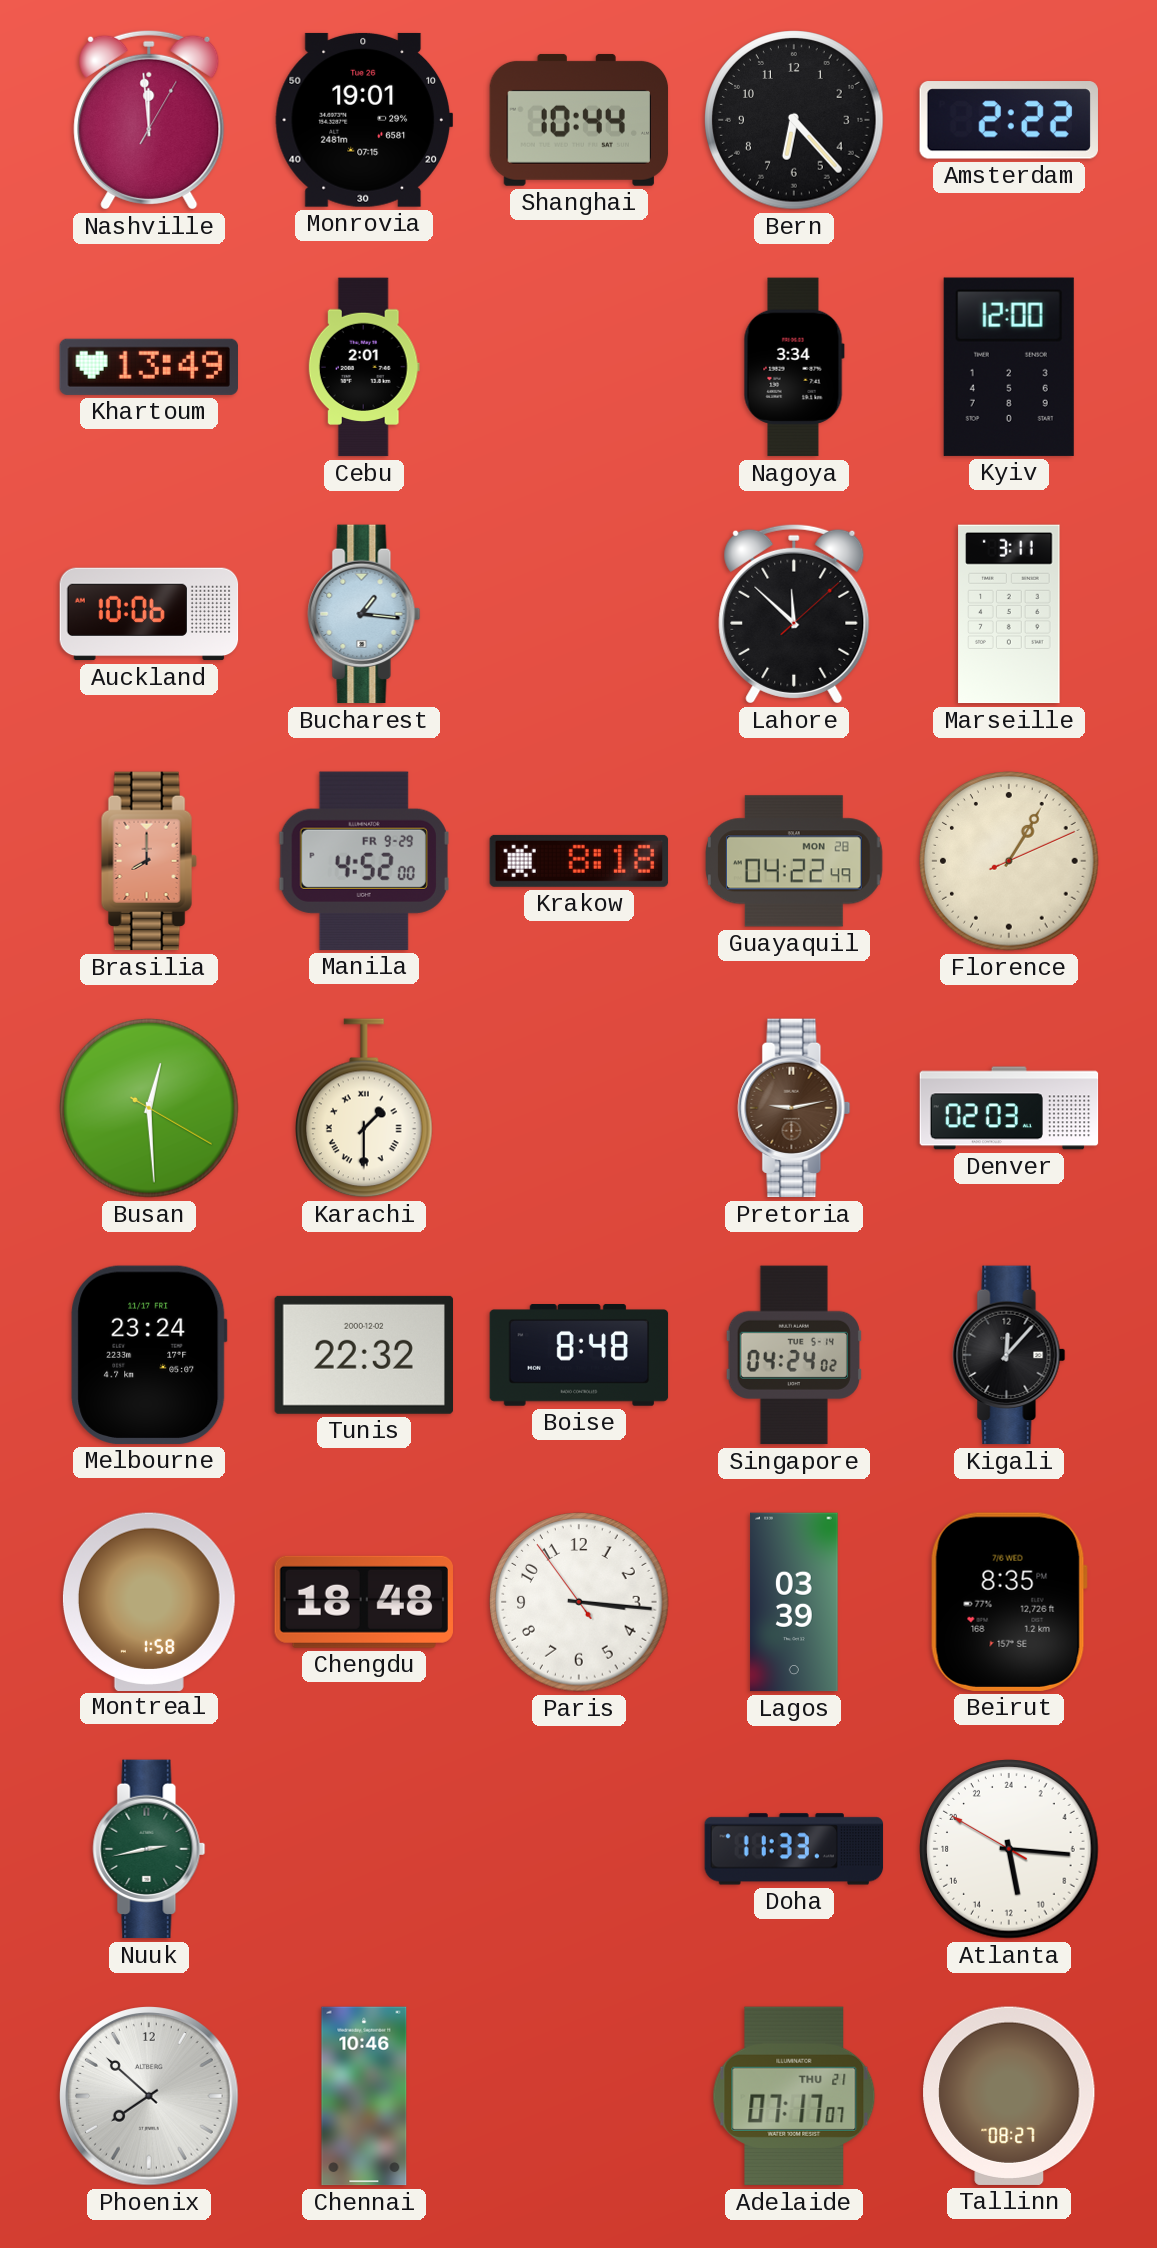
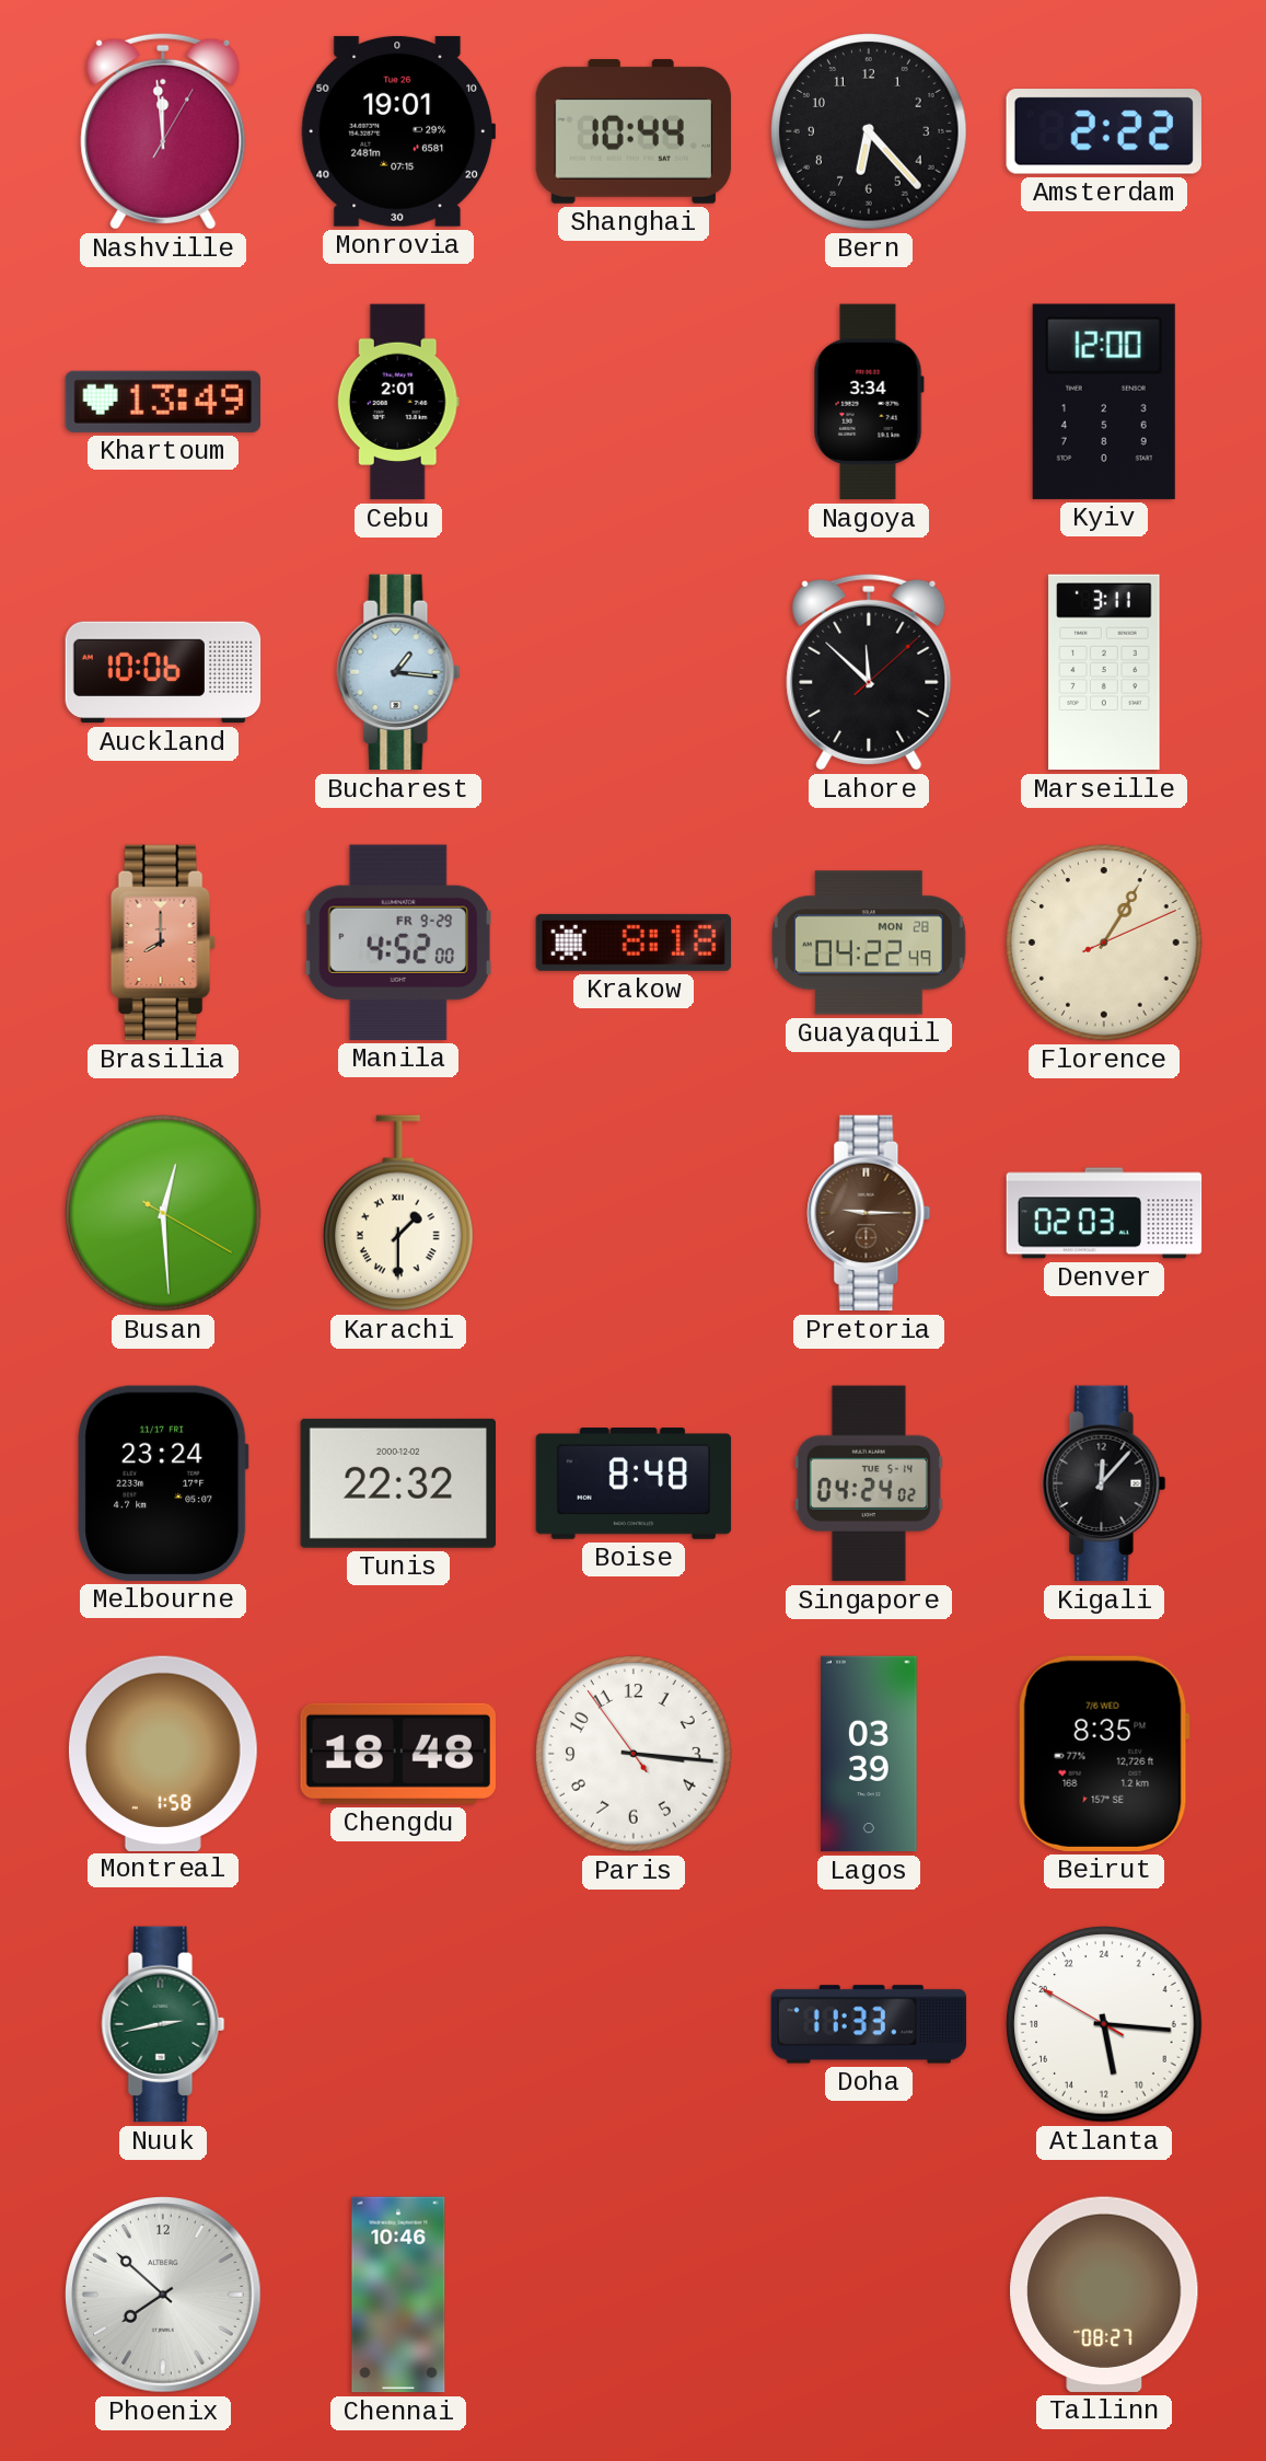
Pretoria: 9:13 -> 9:15 (869, 1213)
Adelaide: 07:17 -> none (794, 2096)
